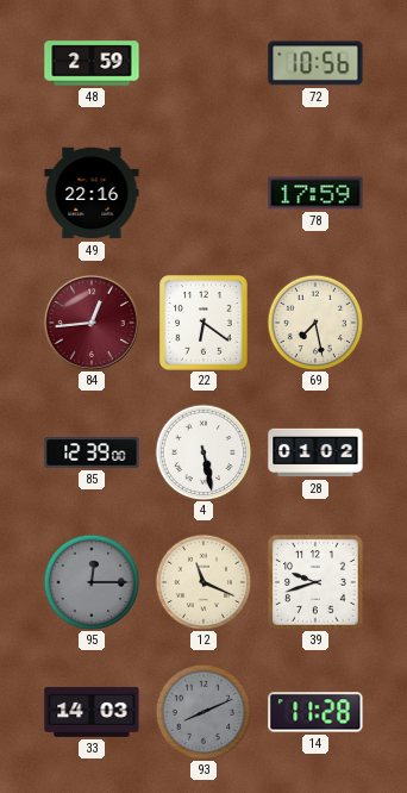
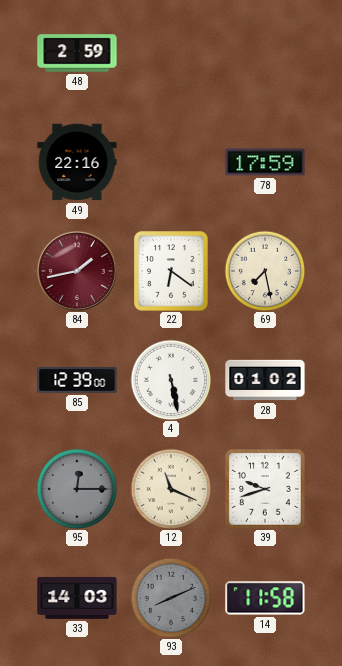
72: 10:56 -> none (315, 63)
84: 12:44 -> 1:43 (77, 271)
14: 11:28 -> 11:58 (265, 598)
